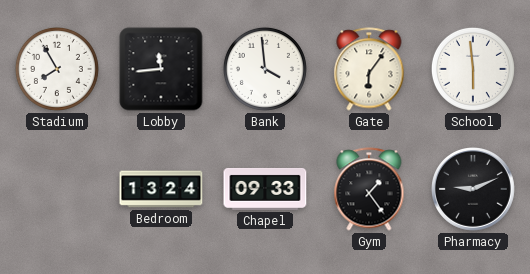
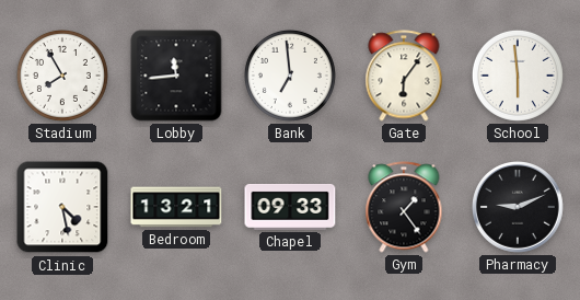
Bank: 3:59 -> 6:59 (290, 76)
Clinic: none -> 4:28 (62, 207)
Bedroom: 13:24 -> 13:21 (176, 207)
